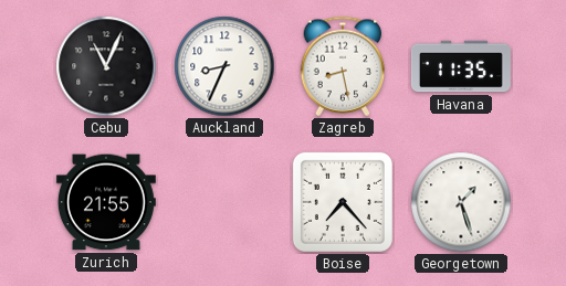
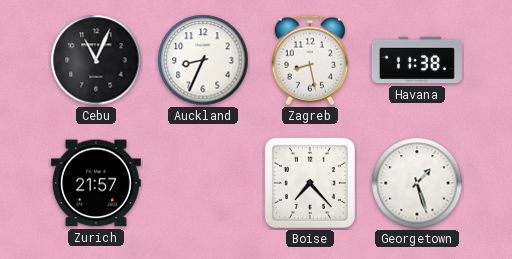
Havana: 11:35 -> 11:38 (417, 60)
Zurich: 21:55 -> 21:57 (96, 183)
